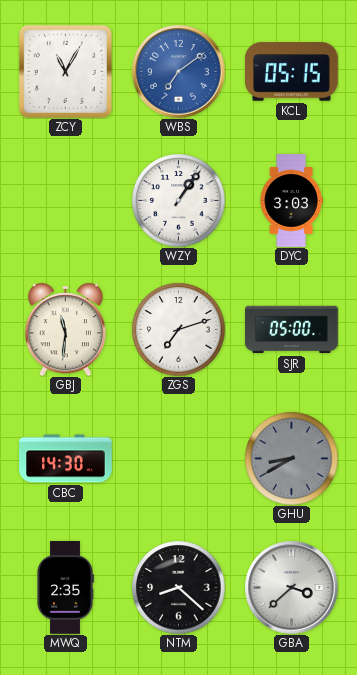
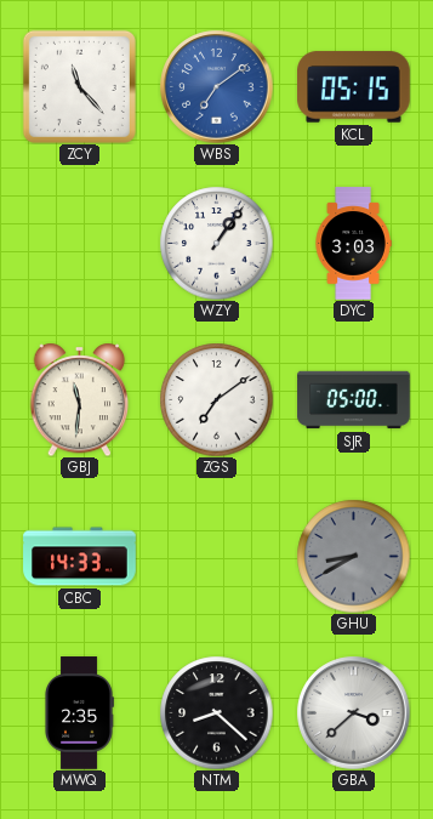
ZCY: 11:05 -> 11:23 (79, 86)
ZGS: 7:12 -> 7:09 (216, 399)
CBC: 14:30 -> 14:33 (80, 557)
